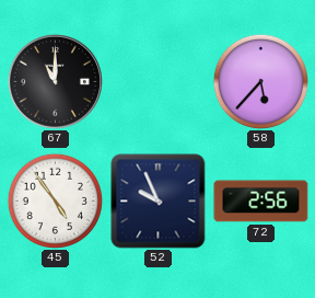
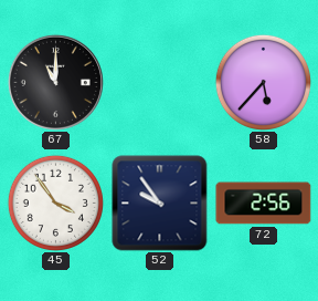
45: 4:54 -> 3:54 (55, 203)
52: 9:56 -> 9:54 (160, 204)
